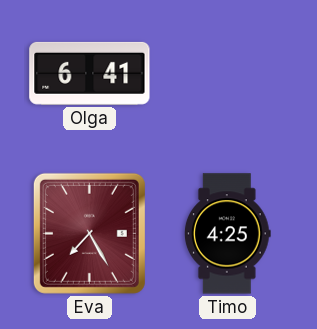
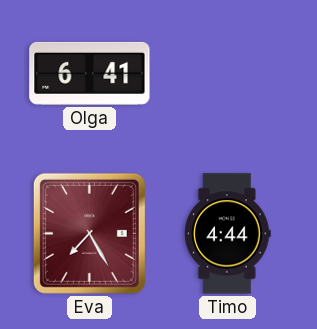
Timo: 4:25 -> 4:44 (227, 234)
